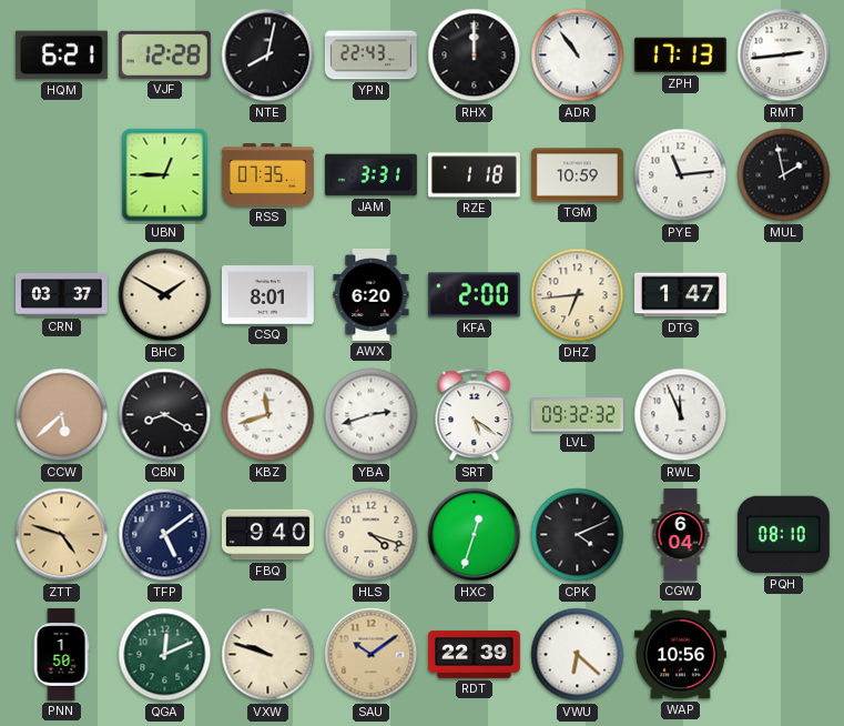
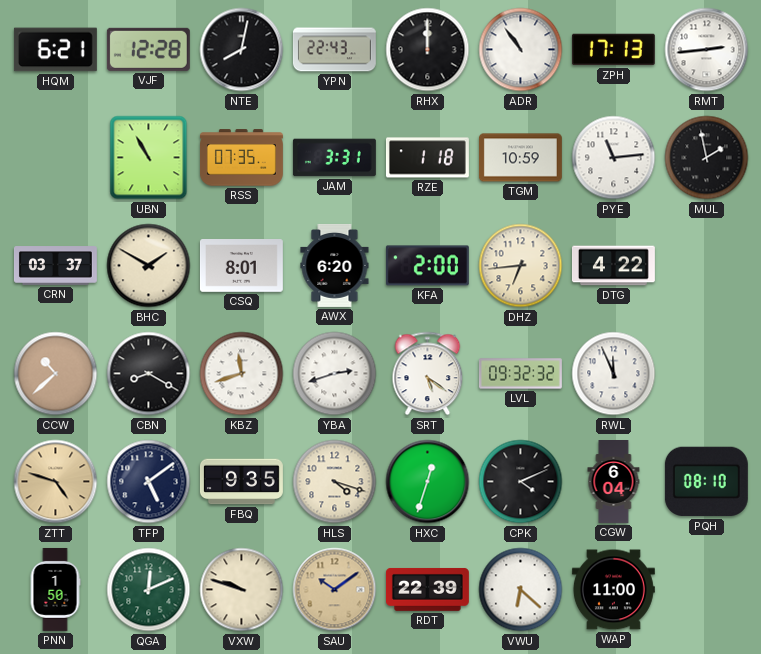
UBN: 12:45 -> 10:55 (149, 158)
DTG: 1:47 -> 4:22 (613, 266)
CCW: 5:38 -> 10:38 (56, 374)
FBQ: 9:40 -> 9:35 (241, 482)
WAP: 10:56 -> 11:00 (613, 590)
